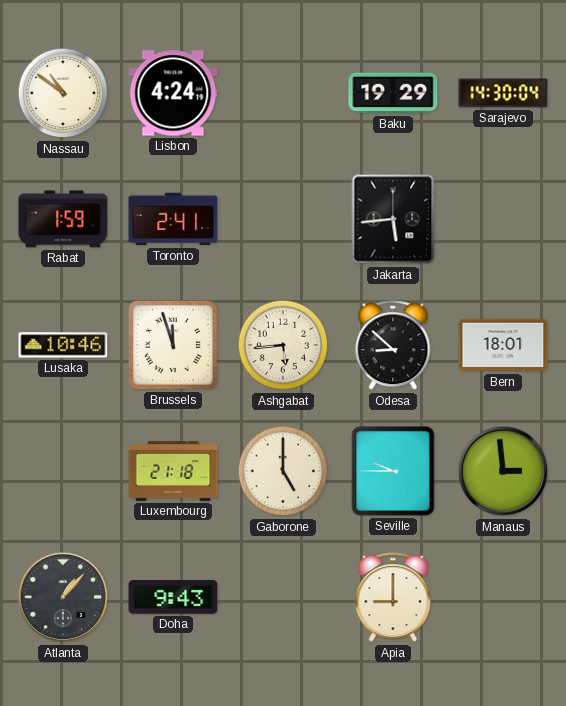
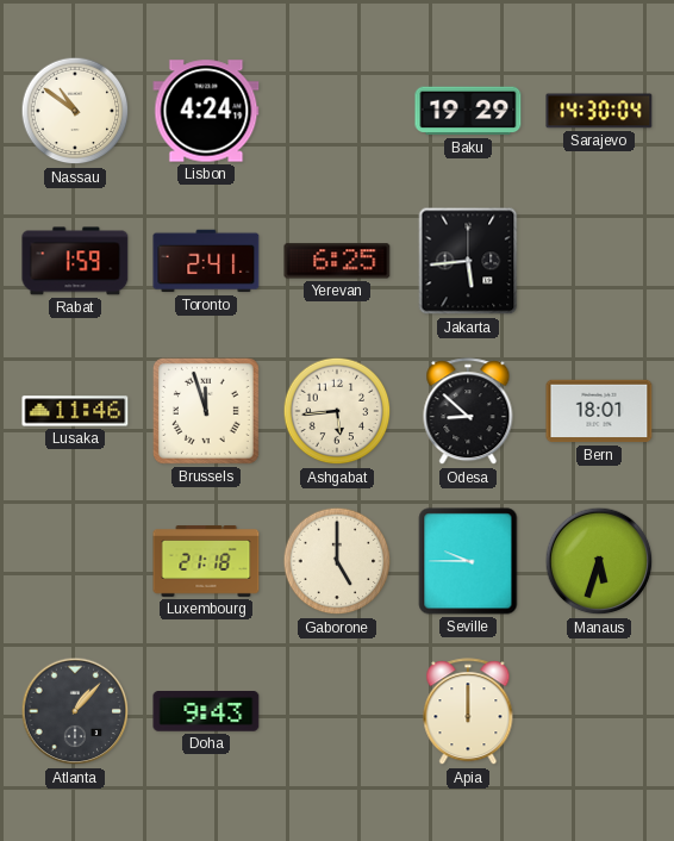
Yerevan: none -> 6:25 (337, 261)
Lusaka: 10:46 -> 11:46 (75, 411)
Manaus: 2:59 -> 5:33 (599, 561)
Apia: 9:00 -> 12:00 (468, 712)
